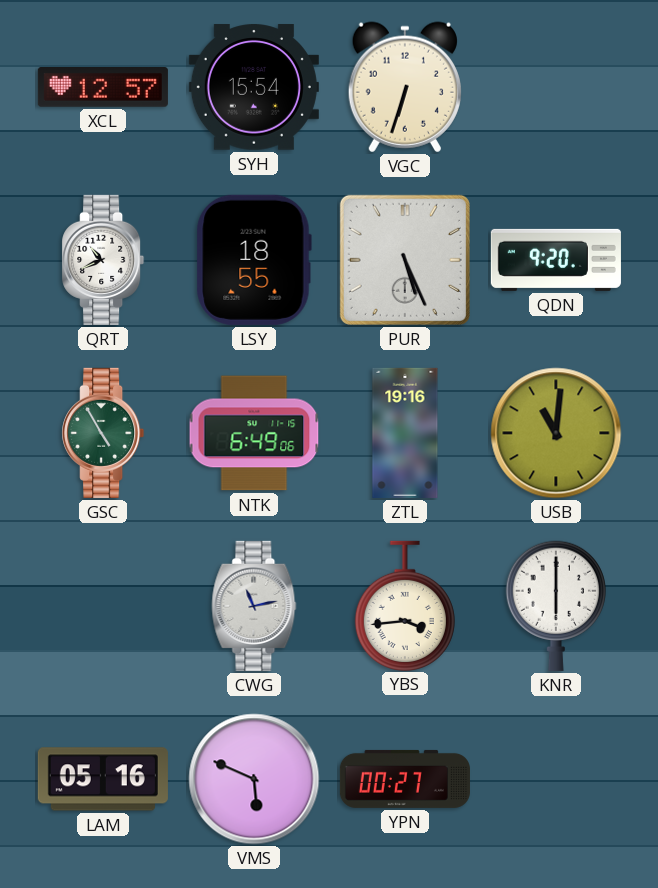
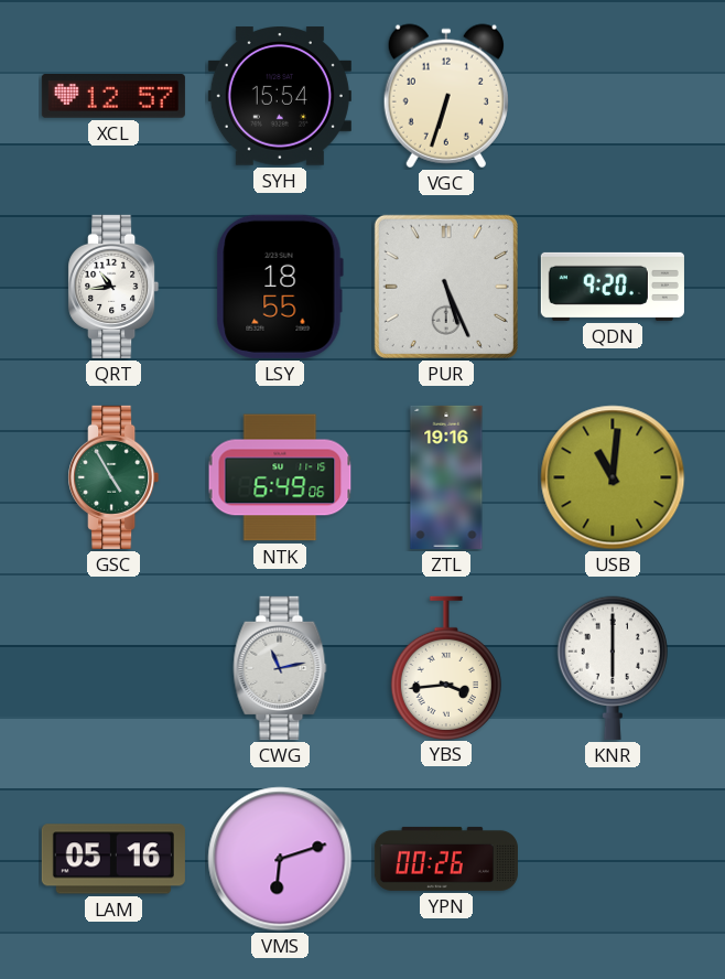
QRT: 10:41 -> 10:44 (113, 287)
VMS: 5:49 -> 6:12 (280, 859)
YPN: 00:27 -> 00:26 (446, 859)
